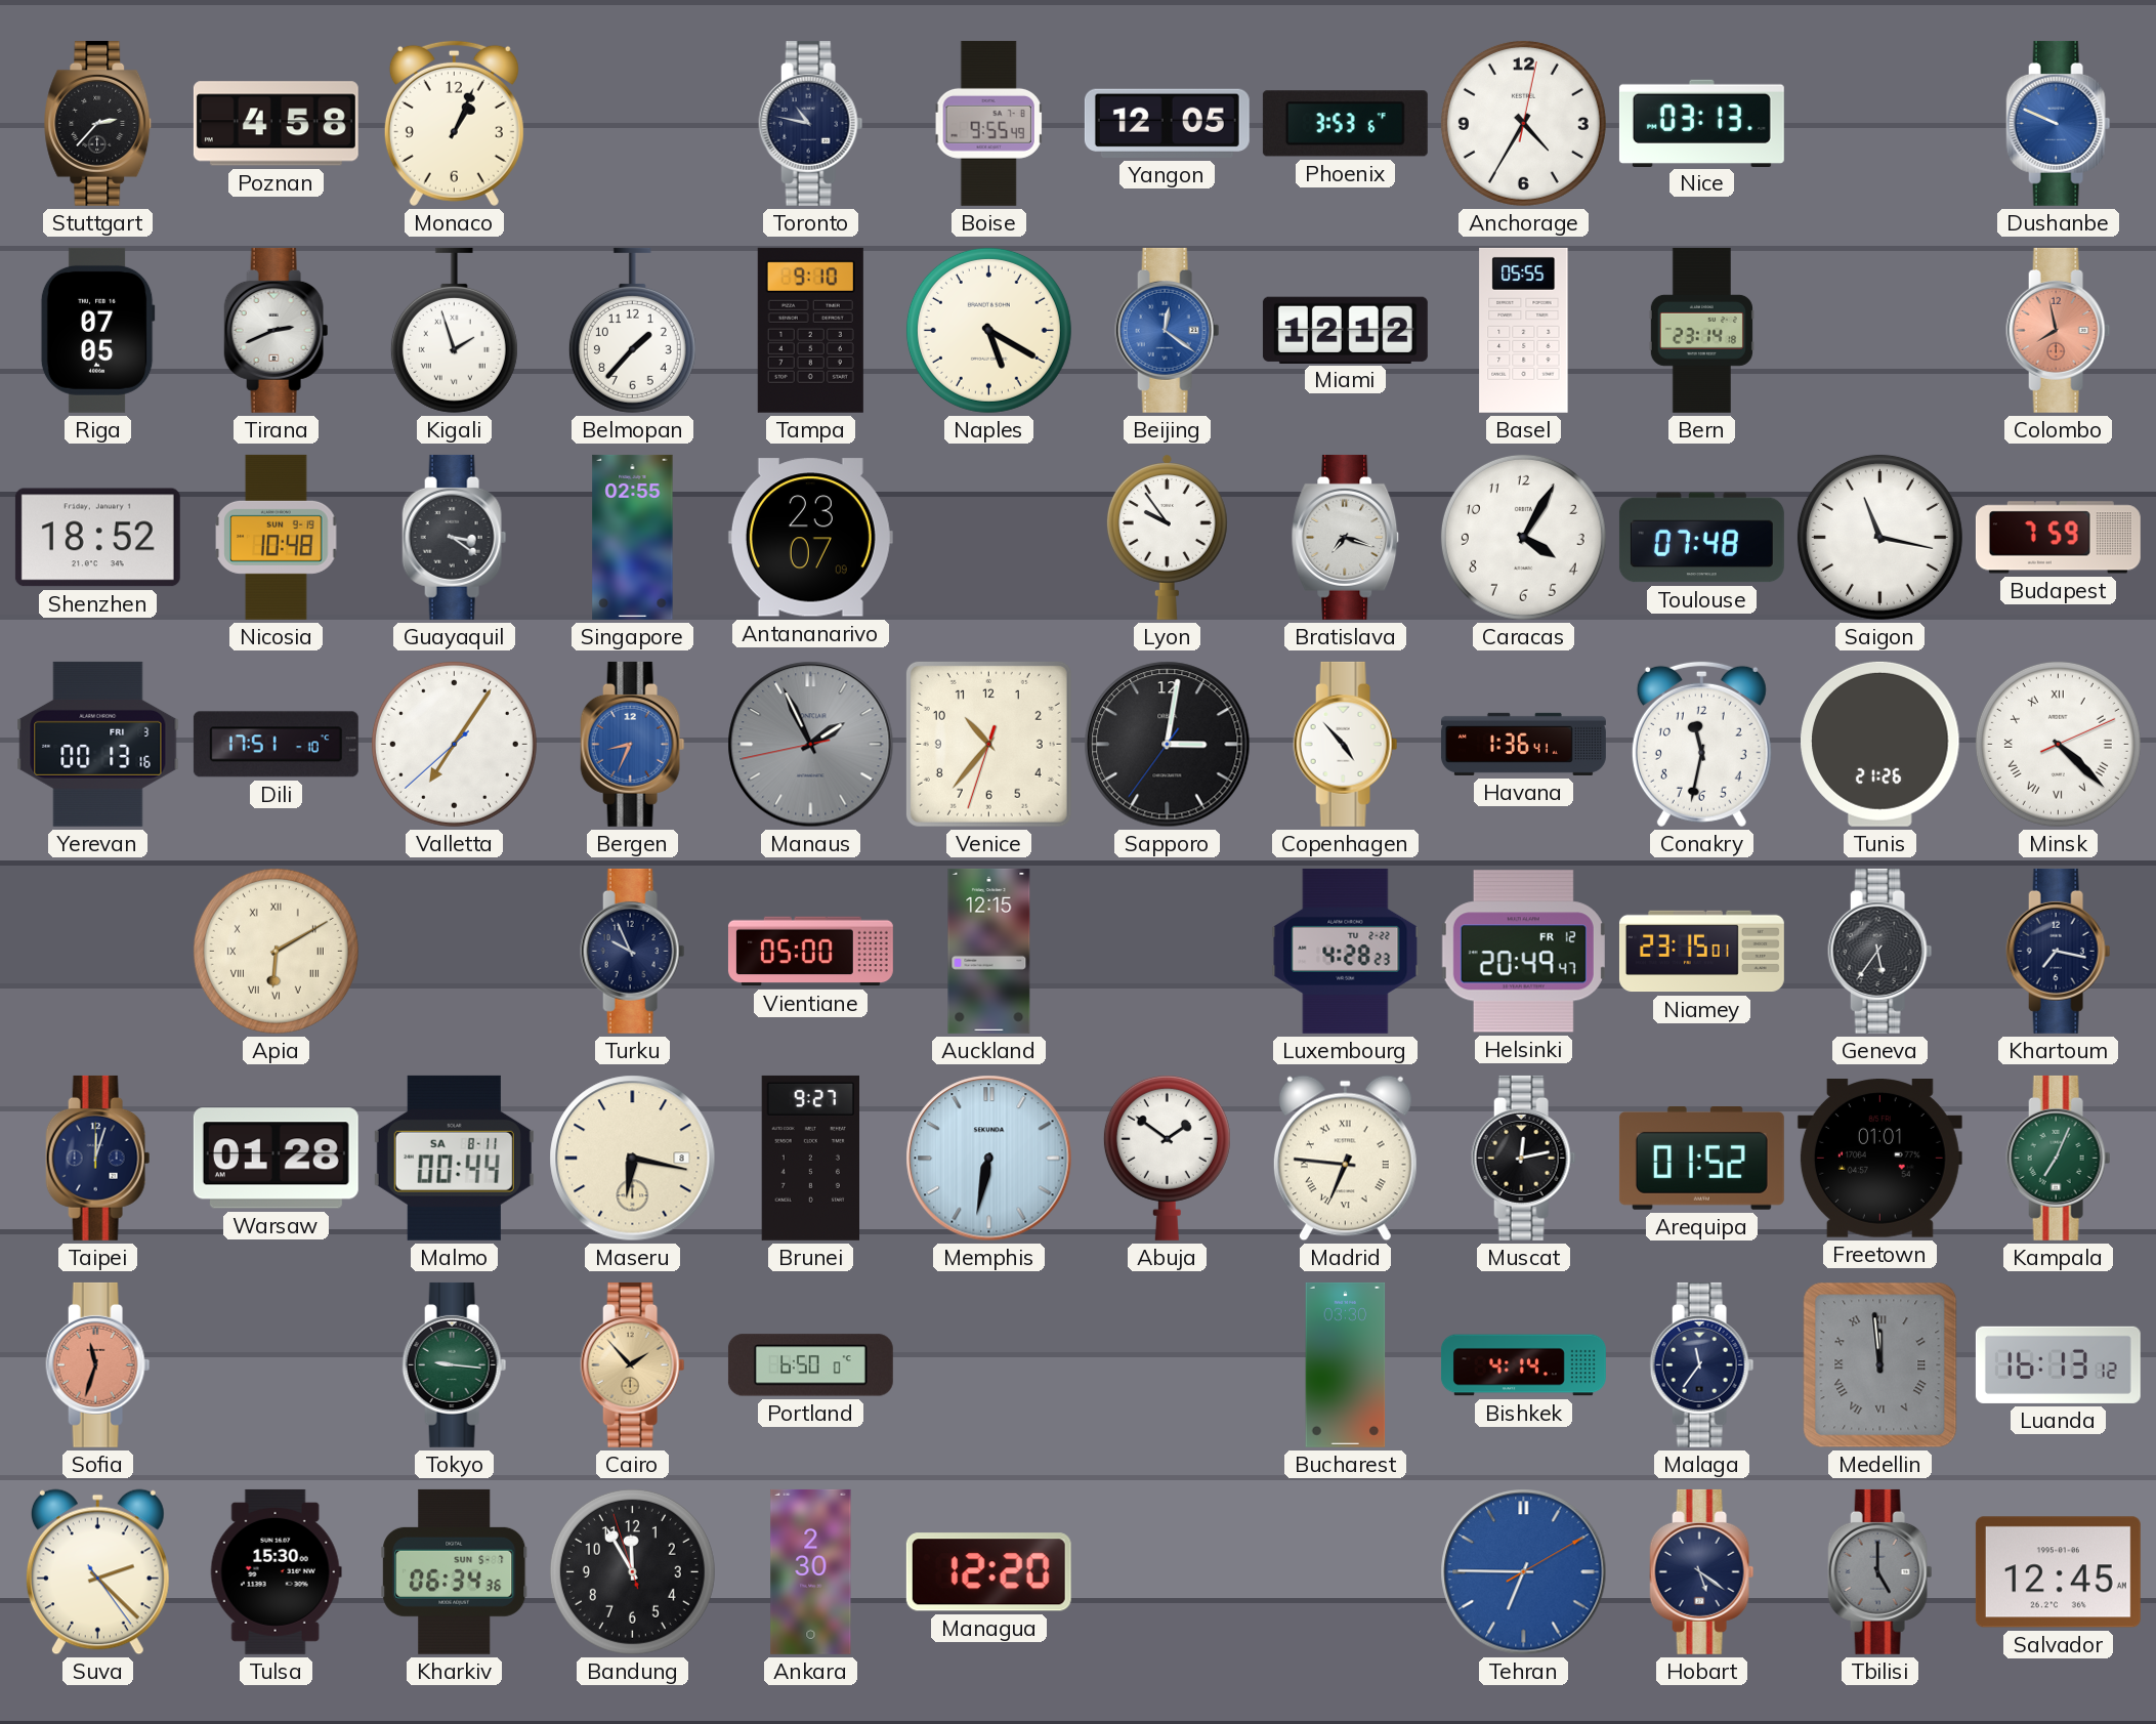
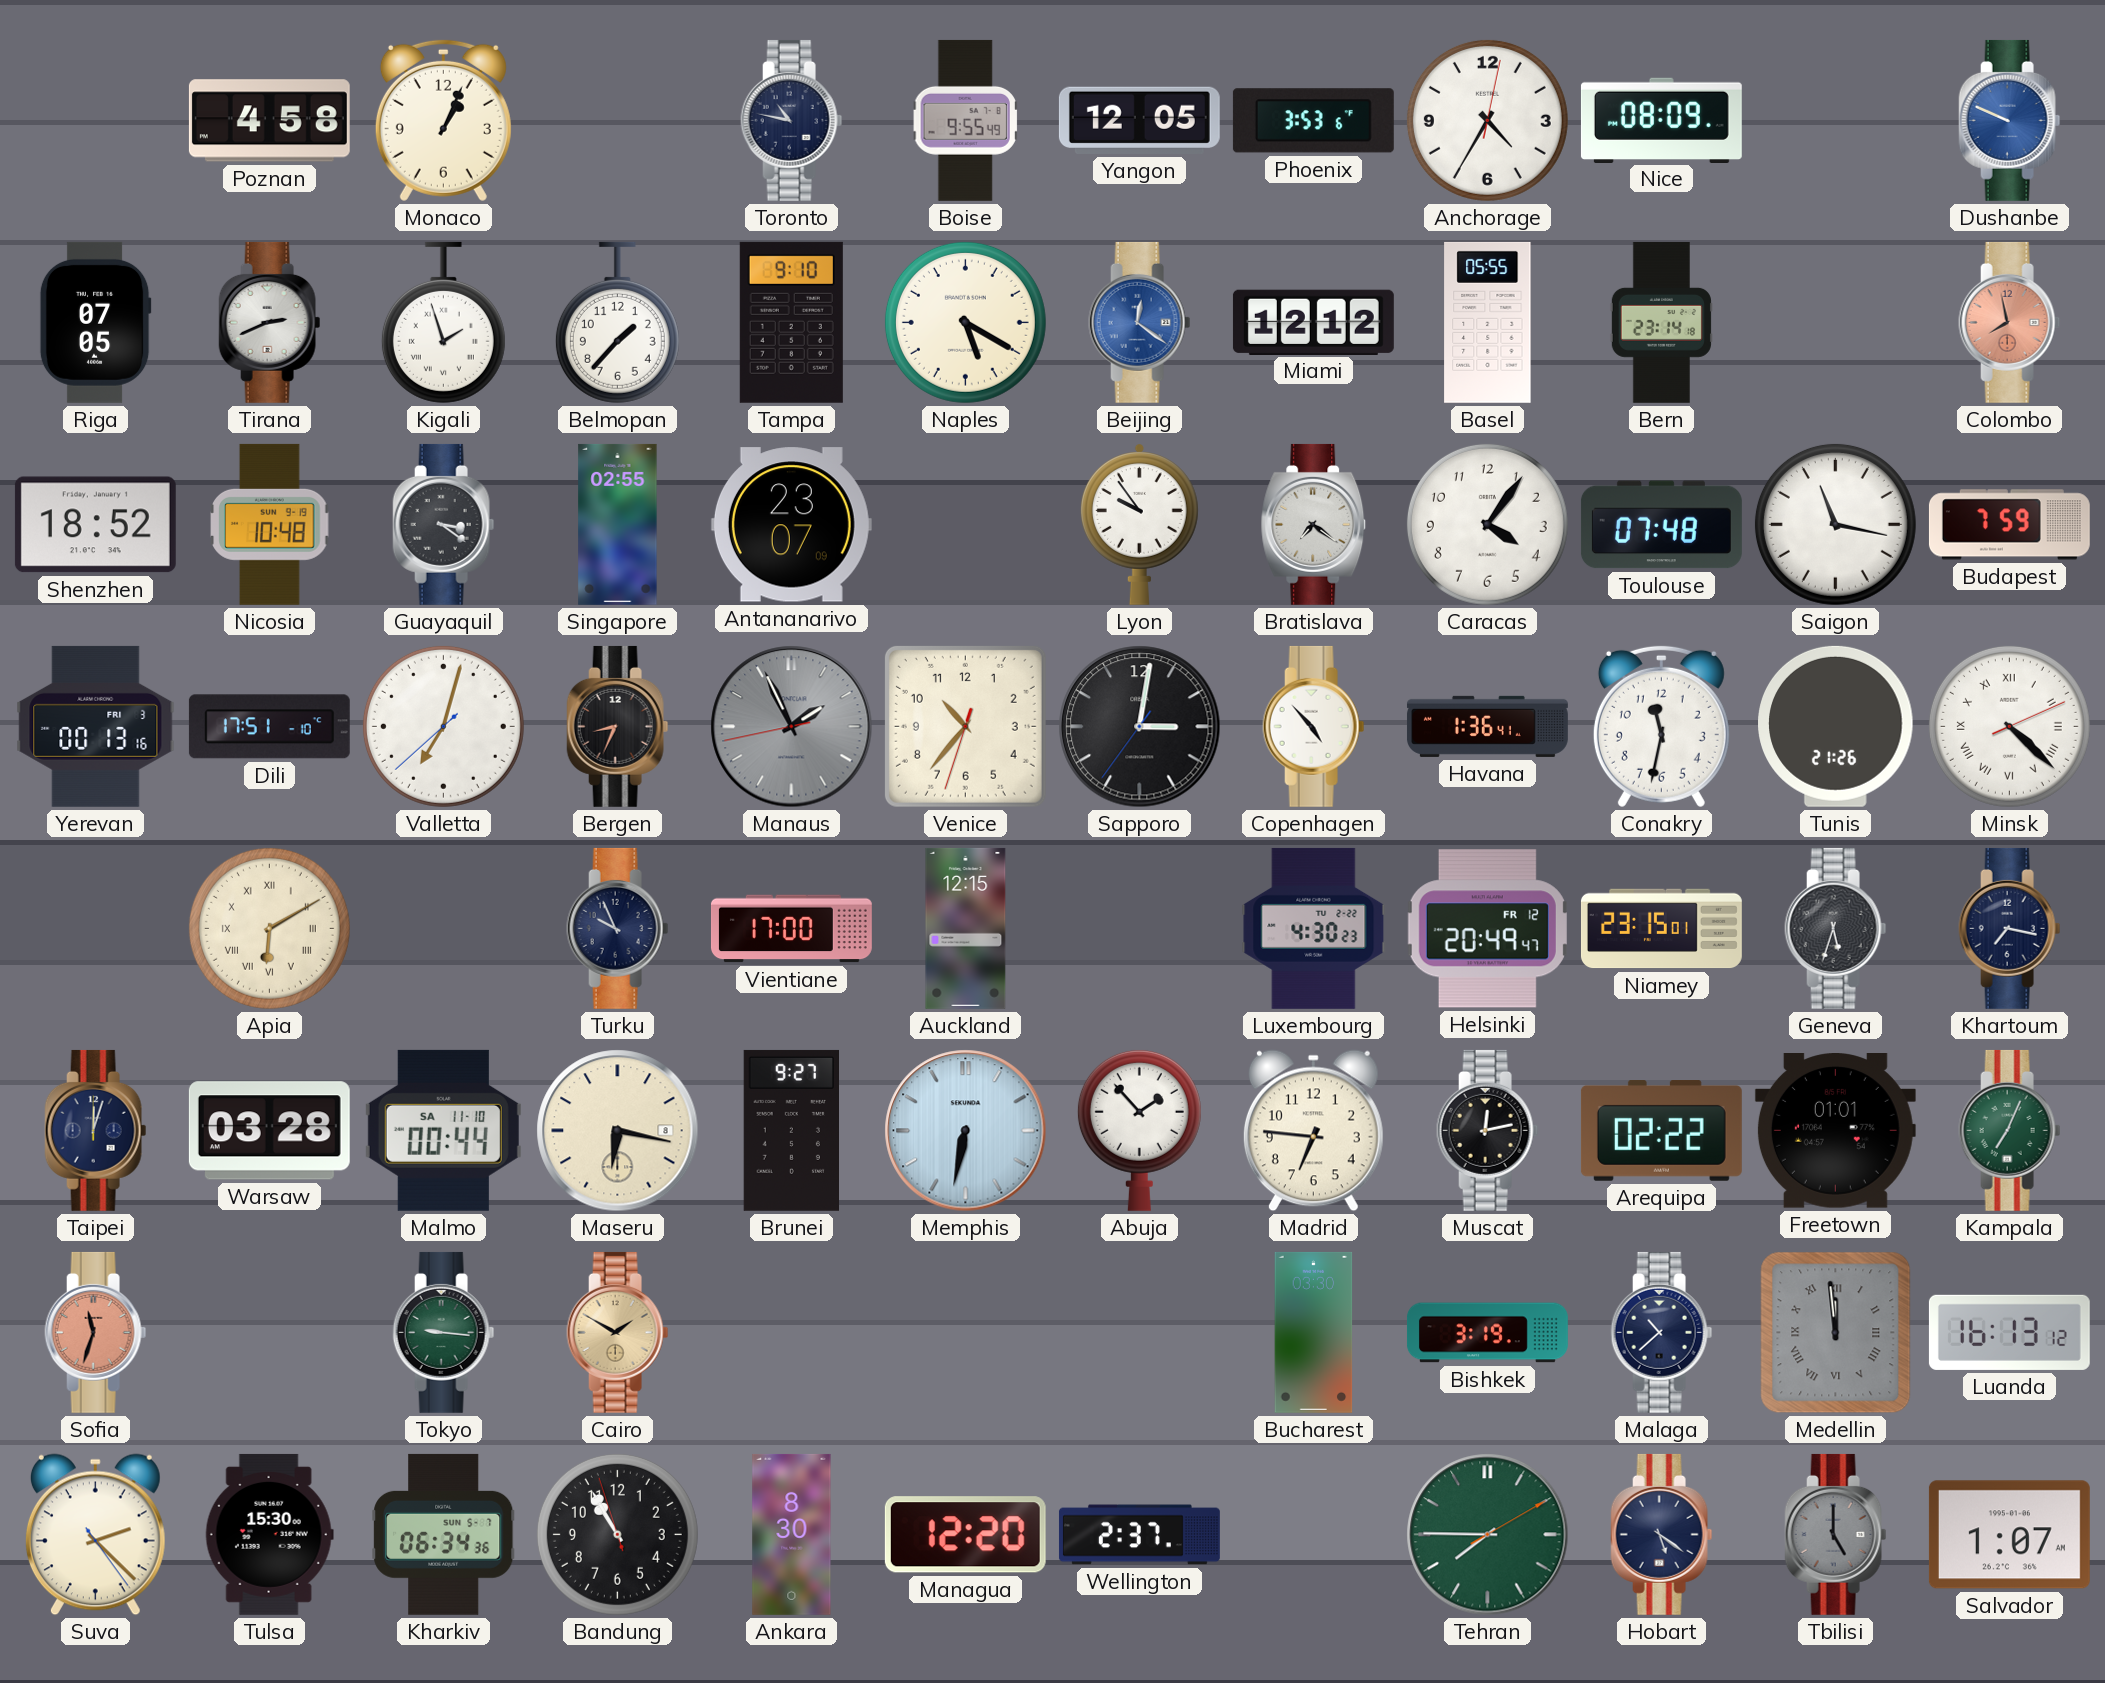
Stuttgart: 2:37 -> none (98, 123)
Nice: 03:13 -> 08:09 (1661, 120)
Bratislava: 7:18 -> 7:21 (1314, 524)
Caracas: 4:05 -> 4:06 (1487, 524)
Valletta: 7:05 -> 7:02 (443, 726)
Bergen dial: blue -> black (618, 726)
Vientiane: 05:00 -> 17:00 (791, 929)
Luxembourg: 4:28 -> 4:30 (1314, 928)
Geneva: 5:36 -> 5:33 (1836, 928)
Warsaw: 01:28 -> 03:28 (269, 1131)
Malmo date: SA 8-11 -> SA 11-10 (443, 1130)
Abuja: 1:51 -> 1:53 (1139, 1130)
Madrid numerals: Roman -> Arabic (1313, 1131)
Arequipa: 01:52 -> 02:22 (1661, 1131)
Cairo: 1:53 -> 1:50 (618, 1332)
Portland: 6:50 -> none (810, 1365)
Bishkek: 4:14 -> 3:19 (1487, 1333)
Malaga: 11:36 -> 10:38 (1662, 1332)
Bandung: 11:54 -> 10:54 (617, 1534)
Ankara: 2:30 -> 8:30 (792, 1534)
Wellington: none -> 2:37 (1139, 1535)
Tehran: 6:45 -> 7:45 (1488, 1535)
Tehran dial: blue -> green (1488, 1535)
Salvador: 12:45 -> 1:07 (2009, 1535)
